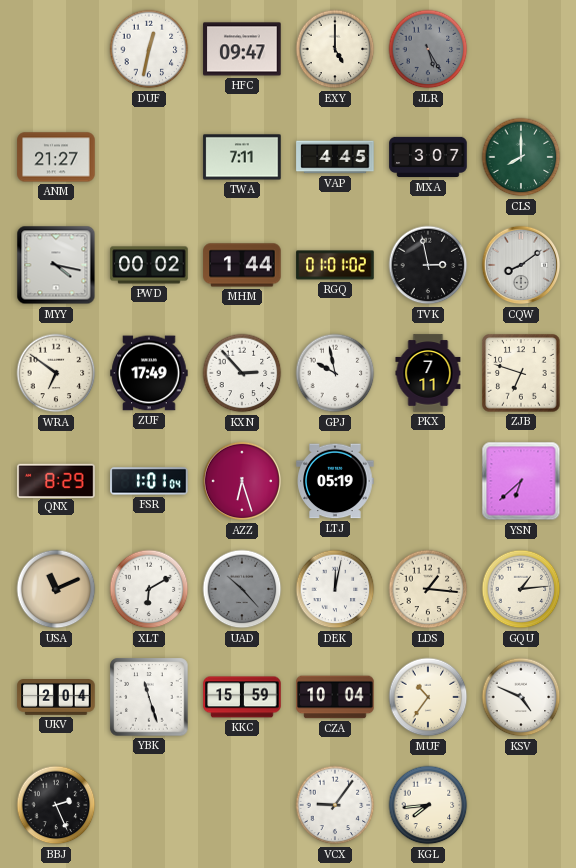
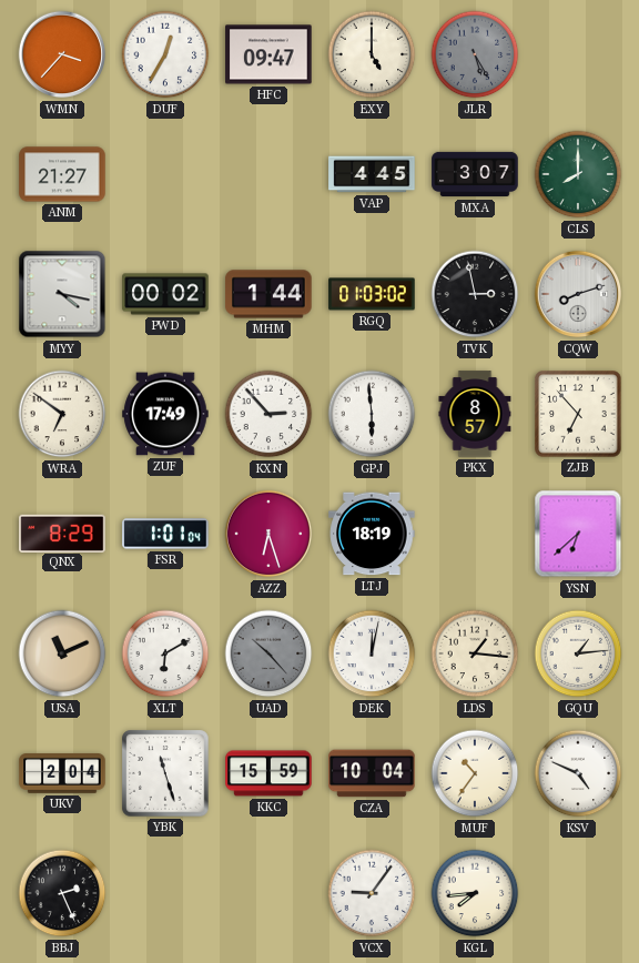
WMN: none -> 3:37 (62, 54)
DUF: 12:32 -> 12:35 (165, 54)
TWA: 7:11 -> none (242, 157)
RGQ: 01:01 -> 01:03 (372, 294)
CQW: 8:09 -> 8:12 (578, 294)
GPJ: 9:58 -> 5:59 (372, 414)
PKX: 7:11 -> 8:57 (475, 414)
ZJB: 6:48 -> 6:53 (578, 414)
LTJ: 05:19 -> 18:19 (372, 534)
